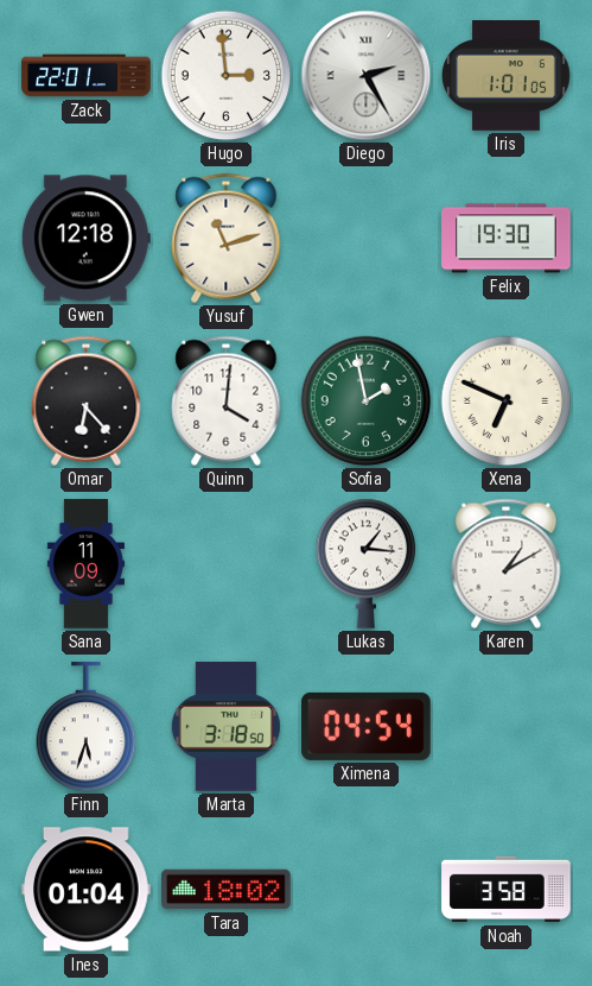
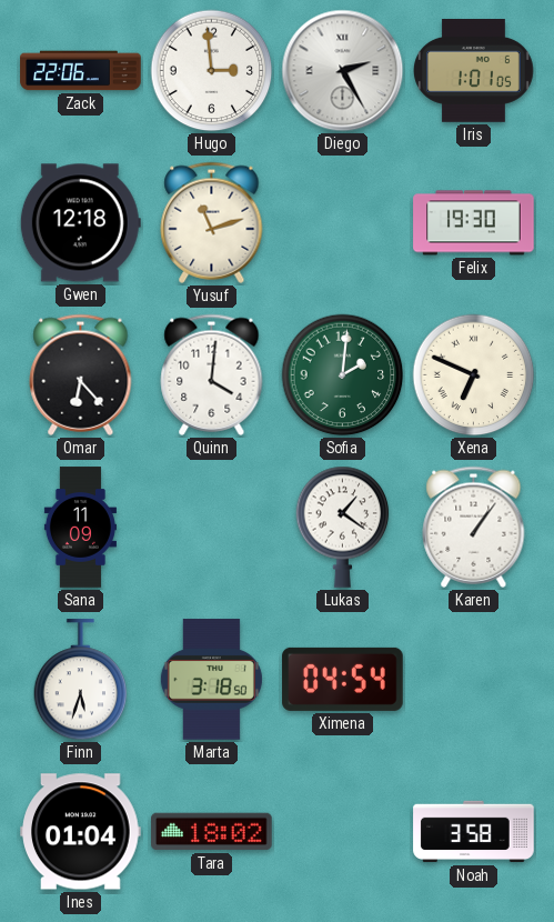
Zack: 22:01 -> 22:06 (81, 71)
Sofia: 1:58 -> 2:01 (343, 375)
Lukas: 1:16 -> 1:21 (343, 527)
Karen: 1:10 -> 1:06 (474, 527)
